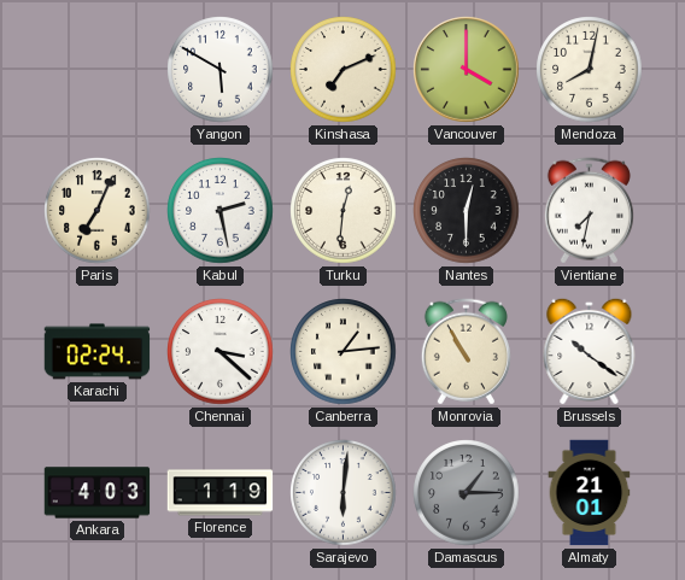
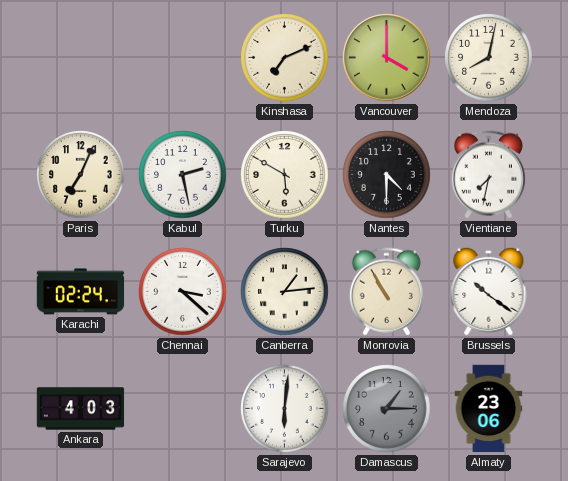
Yangon: 5:50 -> none (221, 70)
Turku: 12:31 -> 5:50 (285, 175)
Nantes: 12:30 -> 4:30 (387, 175)
Florence: 1:19 -> none (221, 493)
Almaty: 21:01 -> 23:06 (489, 409)
